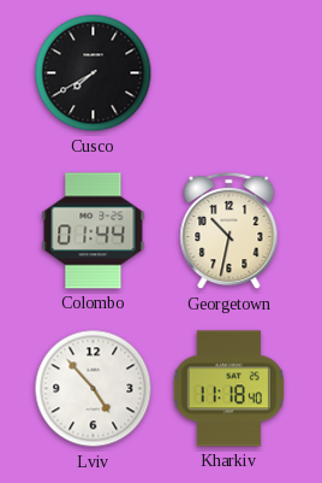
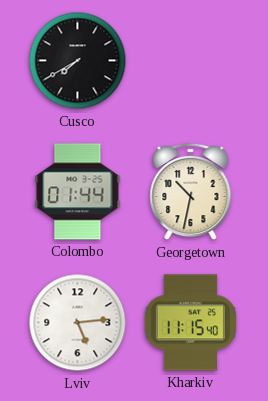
Lviv: 4:53 -> 5:14 (78, 323)
Kharkiv: 11:18 -> 11:15 (190, 323)
